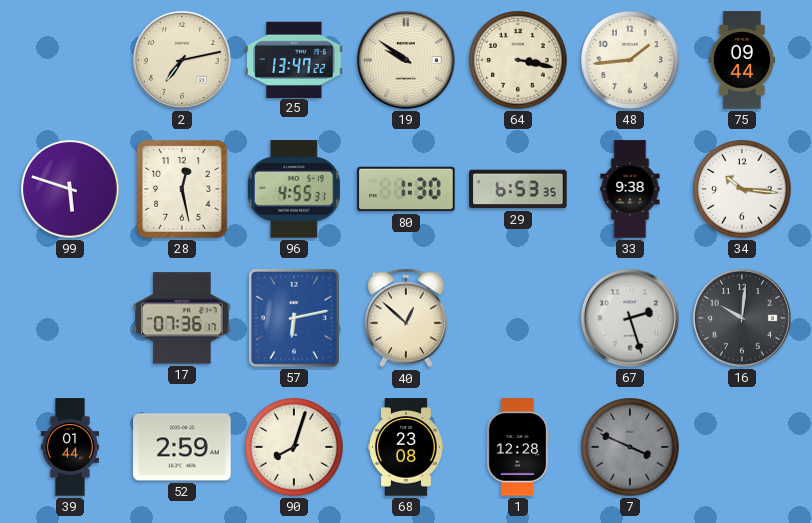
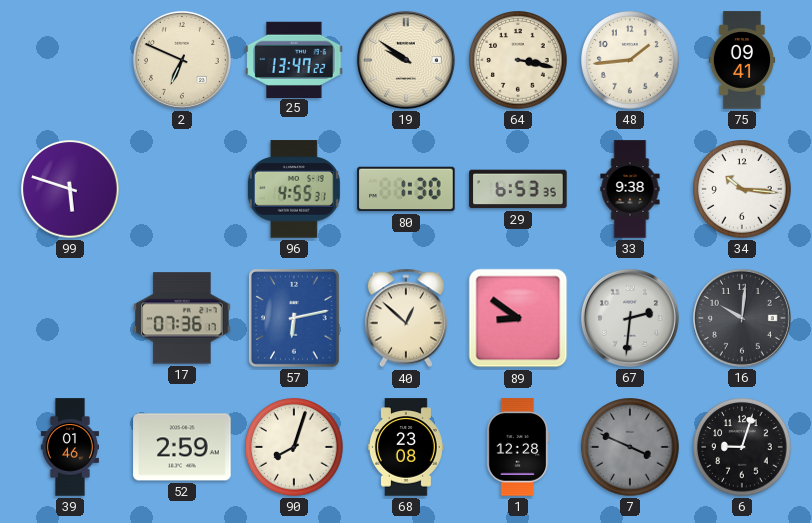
2: 7:13 -> 6:49 (182, 60)
75: 09:44 -> 09:41 (742, 60)
28: 12:28 -> none (182, 189)
89: none -> 8:51 (518, 318)
67: 2:27 -> 2:31 (630, 318)
39: 01:44 -> 01:46 (69, 447)
6: none -> 9:03 (742, 447)
